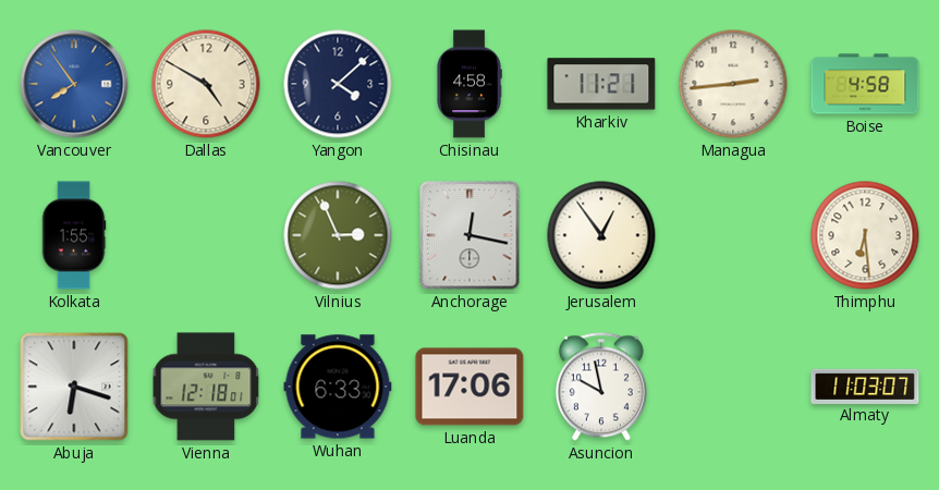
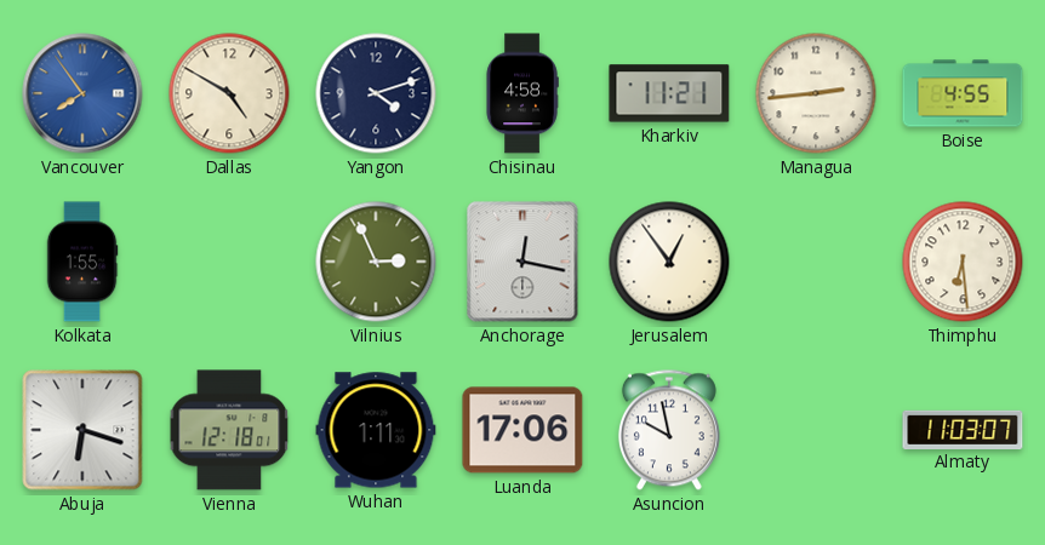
Yangon: 4:08 -> 4:12 (376, 93)
Boise: 4:58 -> 4:55 (963, 93)
Wuhan: 6:33 -> 1:11 (376, 430)
